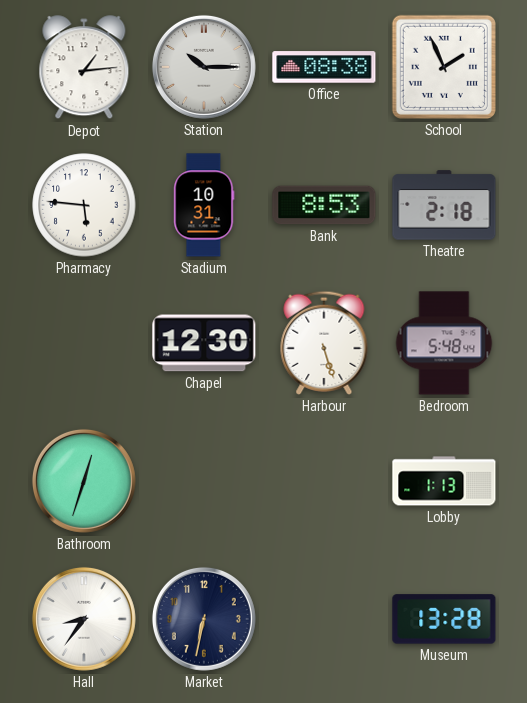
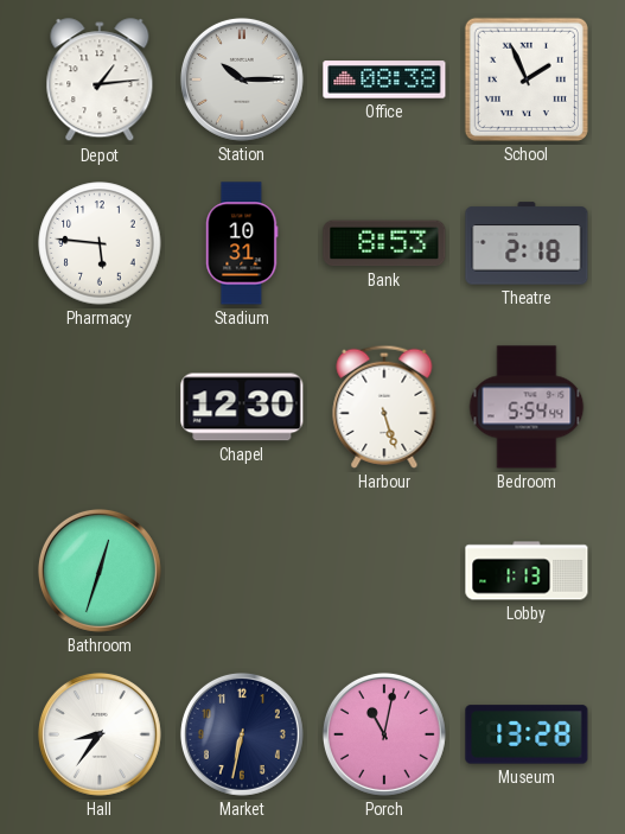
Bedroom: 5:48 -> 5:54 (527, 407)
Porch: none -> 11:02 (384, 734)
